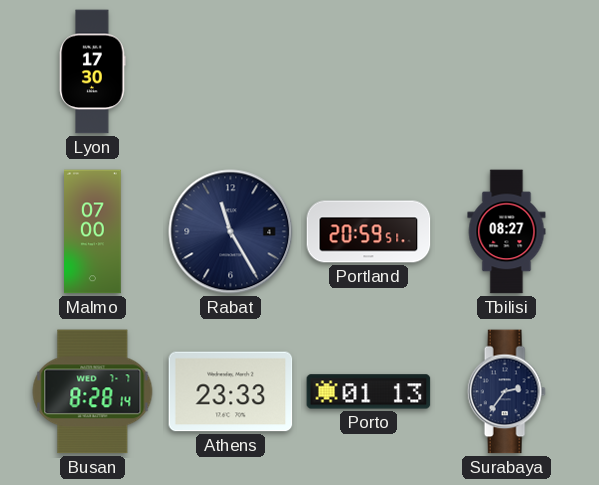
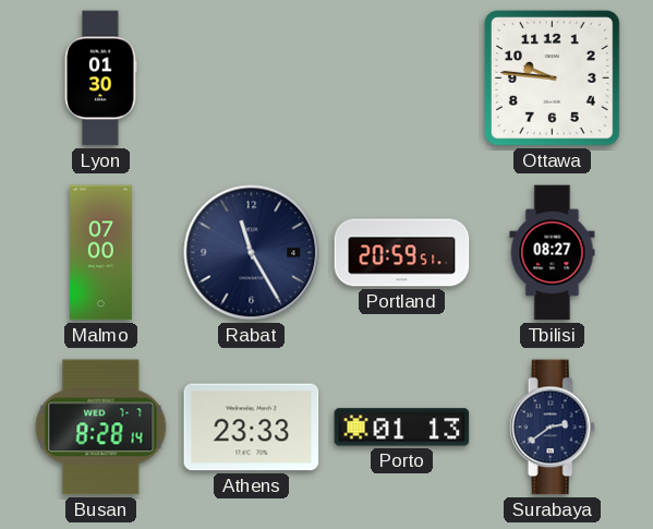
Lyon: 17:30 -> 01:30 (101, 79)
Ottawa: none -> 9:46 (552, 77)
Surabaya: 2:36 -> 2:39 (552, 428)
